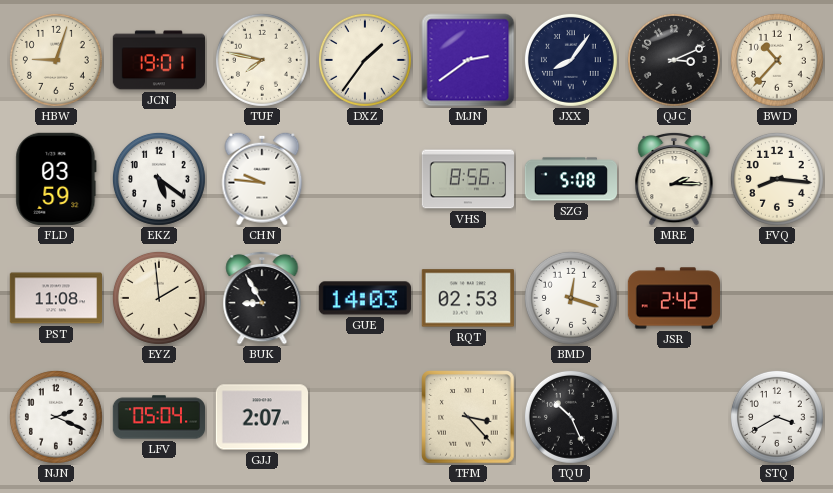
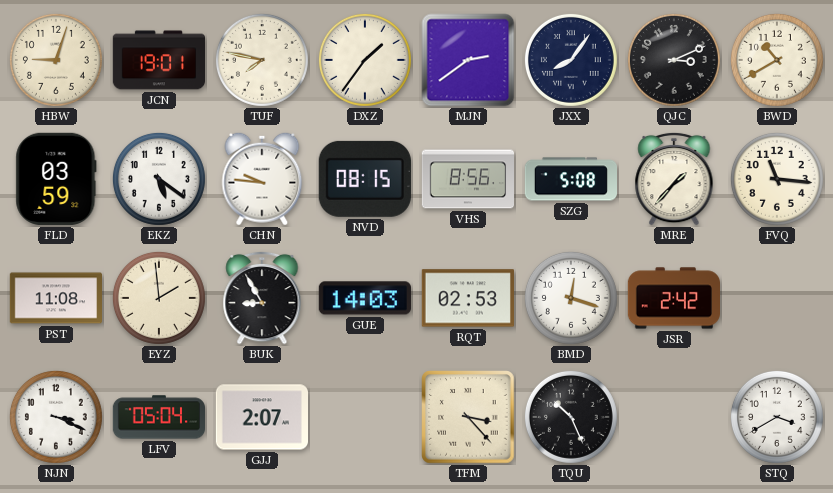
BWD: 10:37 -> 10:40 (777, 60)
NVD: none -> 08:15 (365, 179)
MRE: 2:15 -> 1:37 (674, 179)
FVQ: 8:16 -> 11:16 (777, 179)
NJN: 2:19 -> 3:19 (56, 417)
